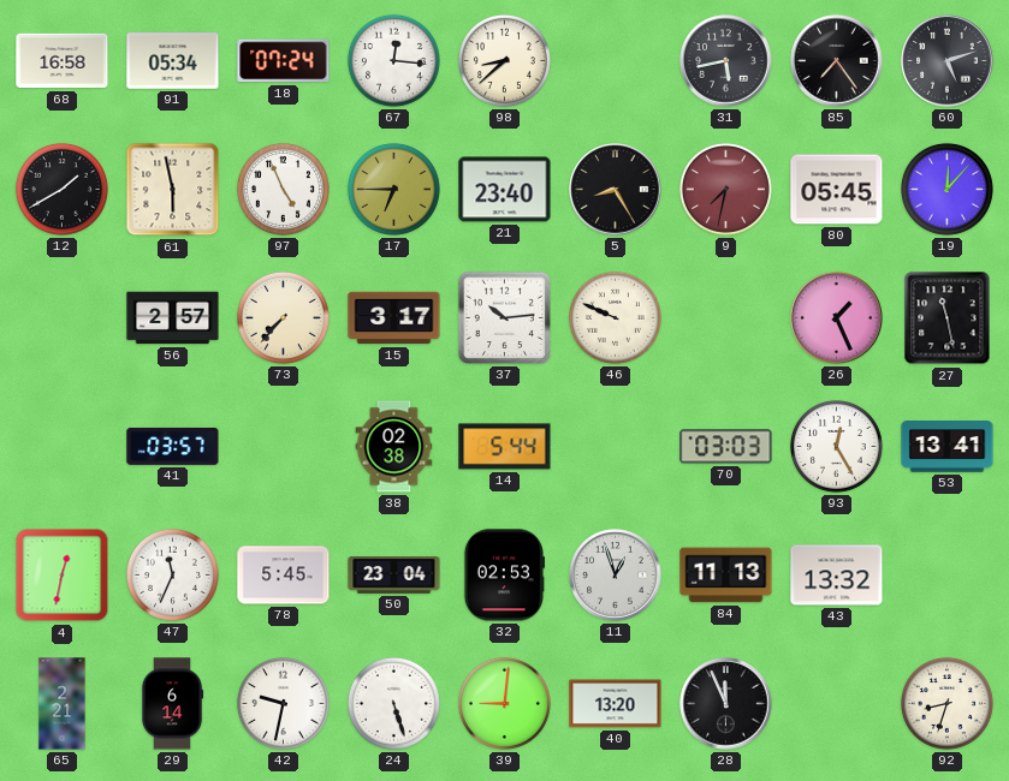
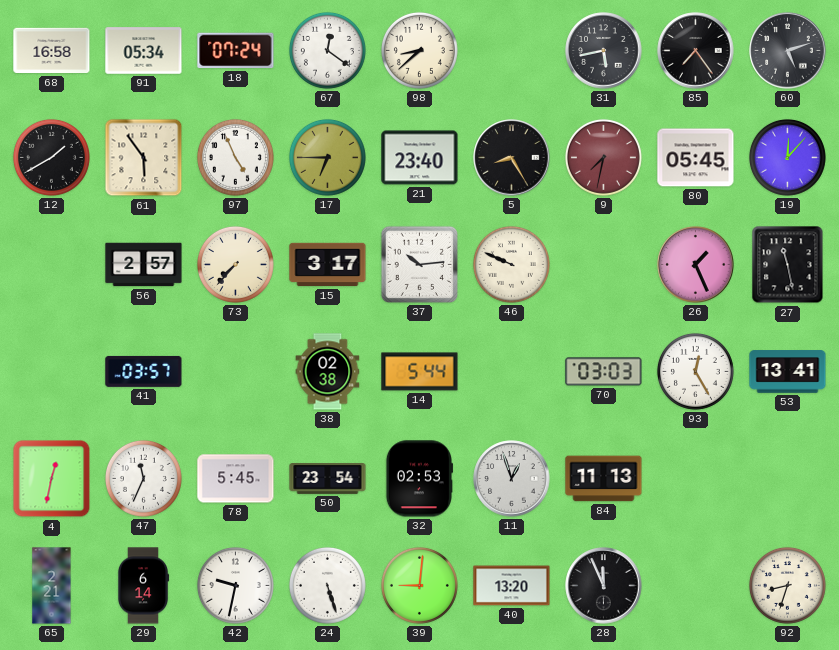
67: 12:16 -> 12:21 (327, 50)
61: 5:58 -> 5:54 (144, 158)
50: 23:04 -> 23:54 (328, 479)
43: 13:32 -> none (837, 576)
